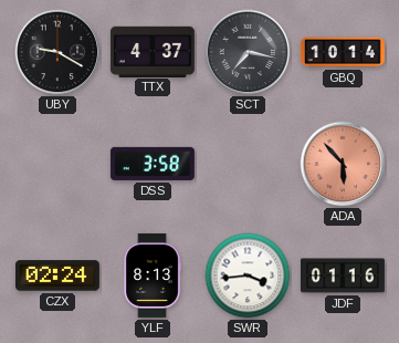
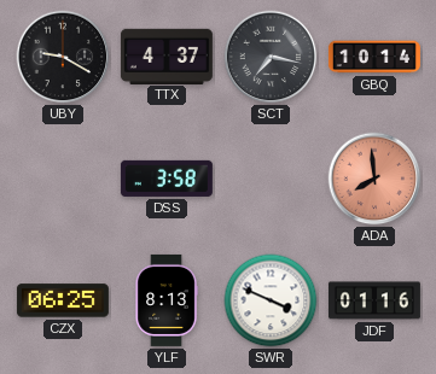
ADA: 5:53 -> 7:59 (374, 179)
CZX: 02:24 -> 06:25 (63, 300)
SWR: 3:44 -> 3:49 (271, 300)
